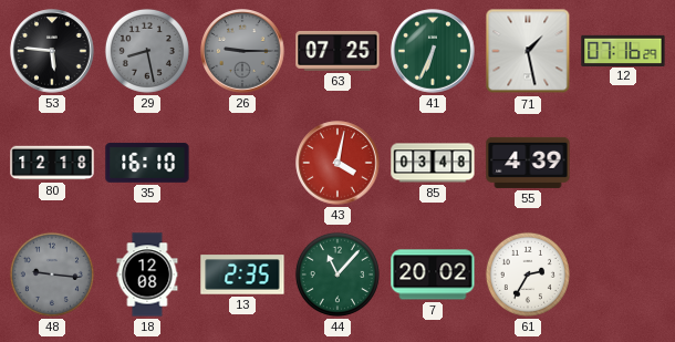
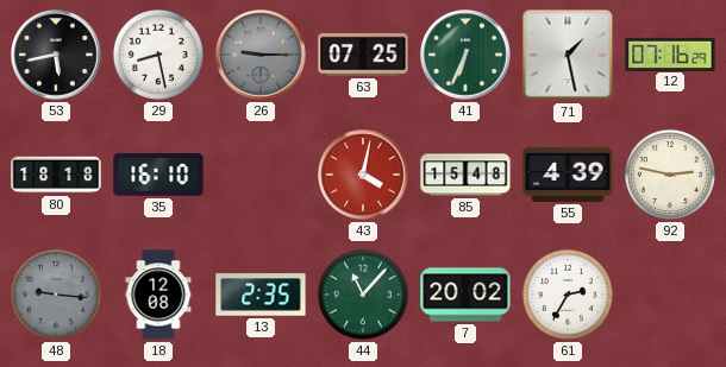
53: 5:46 -> 5:43 (56, 55)
29 dial: grey -> white (158, 55)
80: 12:18 -> 18:18 (56, 175)
85: 03:48 -> 15:48 (465, 175)
92: none -> 2:47 (670, 175)
